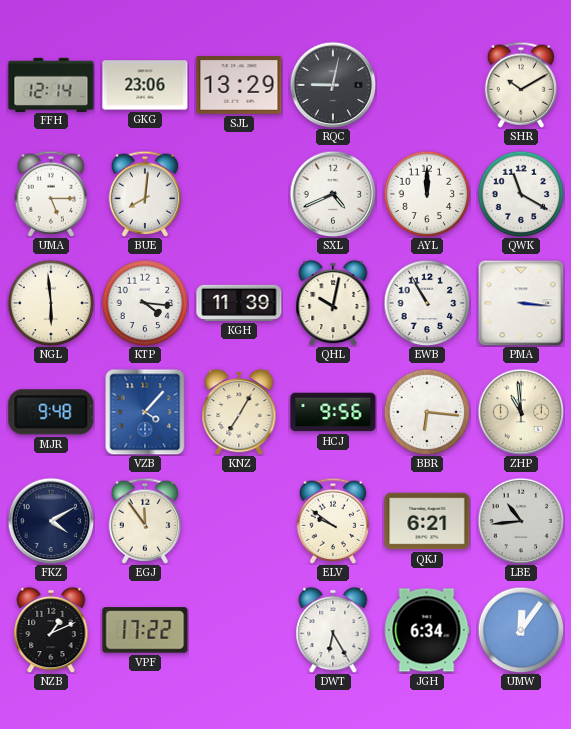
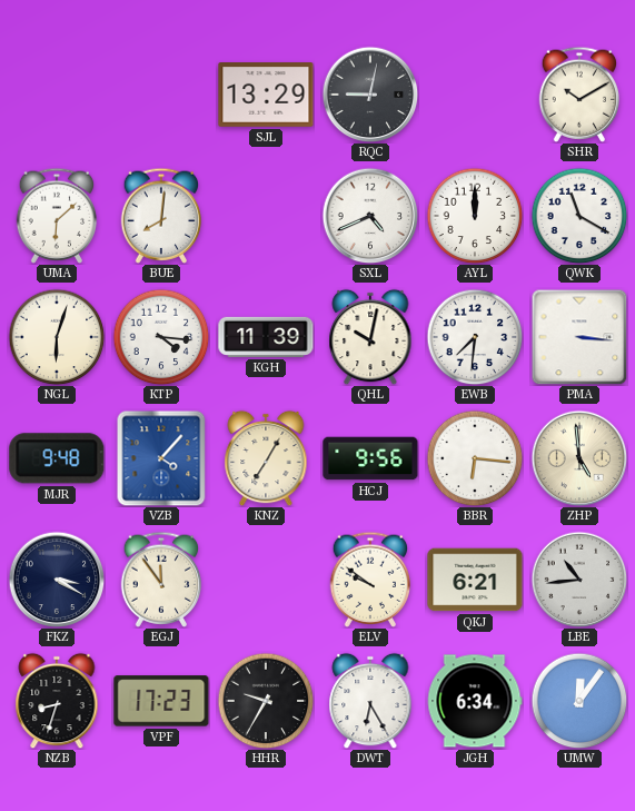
FFH: 12:14 -> none (51, 84)
GKG: 23:06 -> none (145, 85)
UMA: 5:15 -> 6:08 (57, 216)
NGL: 5:59 -> 6:03 (57, 337)
EWB: 10:55 -> 7:31 (475, 337)
ZHP: 10:59 -> 4:59 (579, 458)
FKZ: 4:10 -> 3:20 (57, 580)
NZB: 1:11 -> 8:33 (57, 701)
VPF: 17:22 -> 17:23 (161, 701)
HHR: none -> 9:35 (266, 701)
